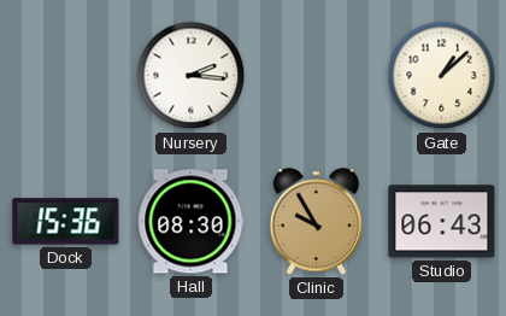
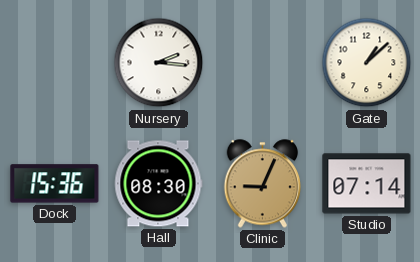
Clinic: 9:55 -> 9:04 (263, 184)
Studio: 06:43 -> 07:14 (367, 184)
